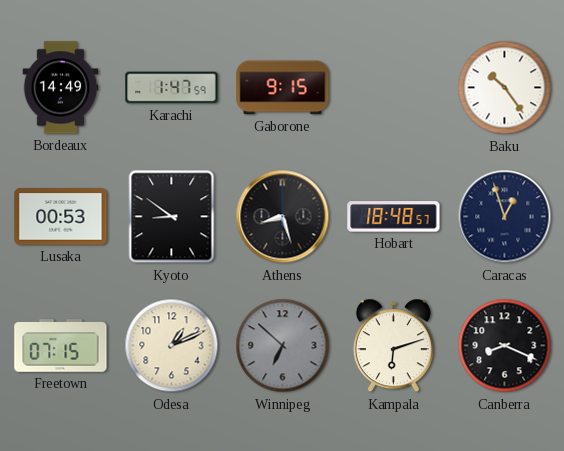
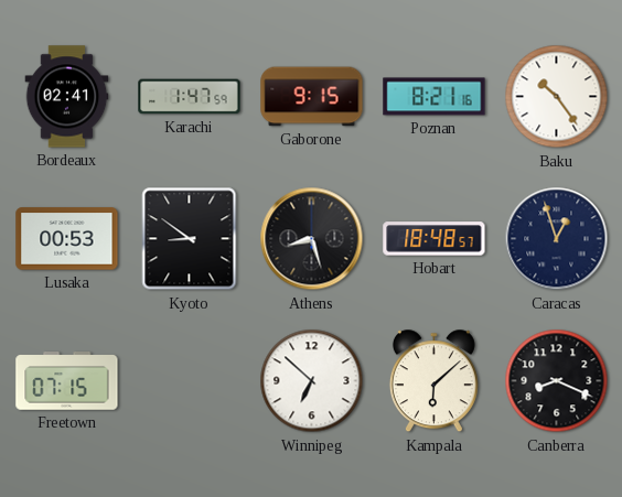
Bordeaux: 14:49 -> 02:41 (67, 97)
Poznan: none -> 8:21 (435, 97)
Odesa: 1:11 -> none (172, 346)
Winnipeg dial: grey -> white (312, 381)
Kampala: 6:12 -> 6:08 (433, 381)
